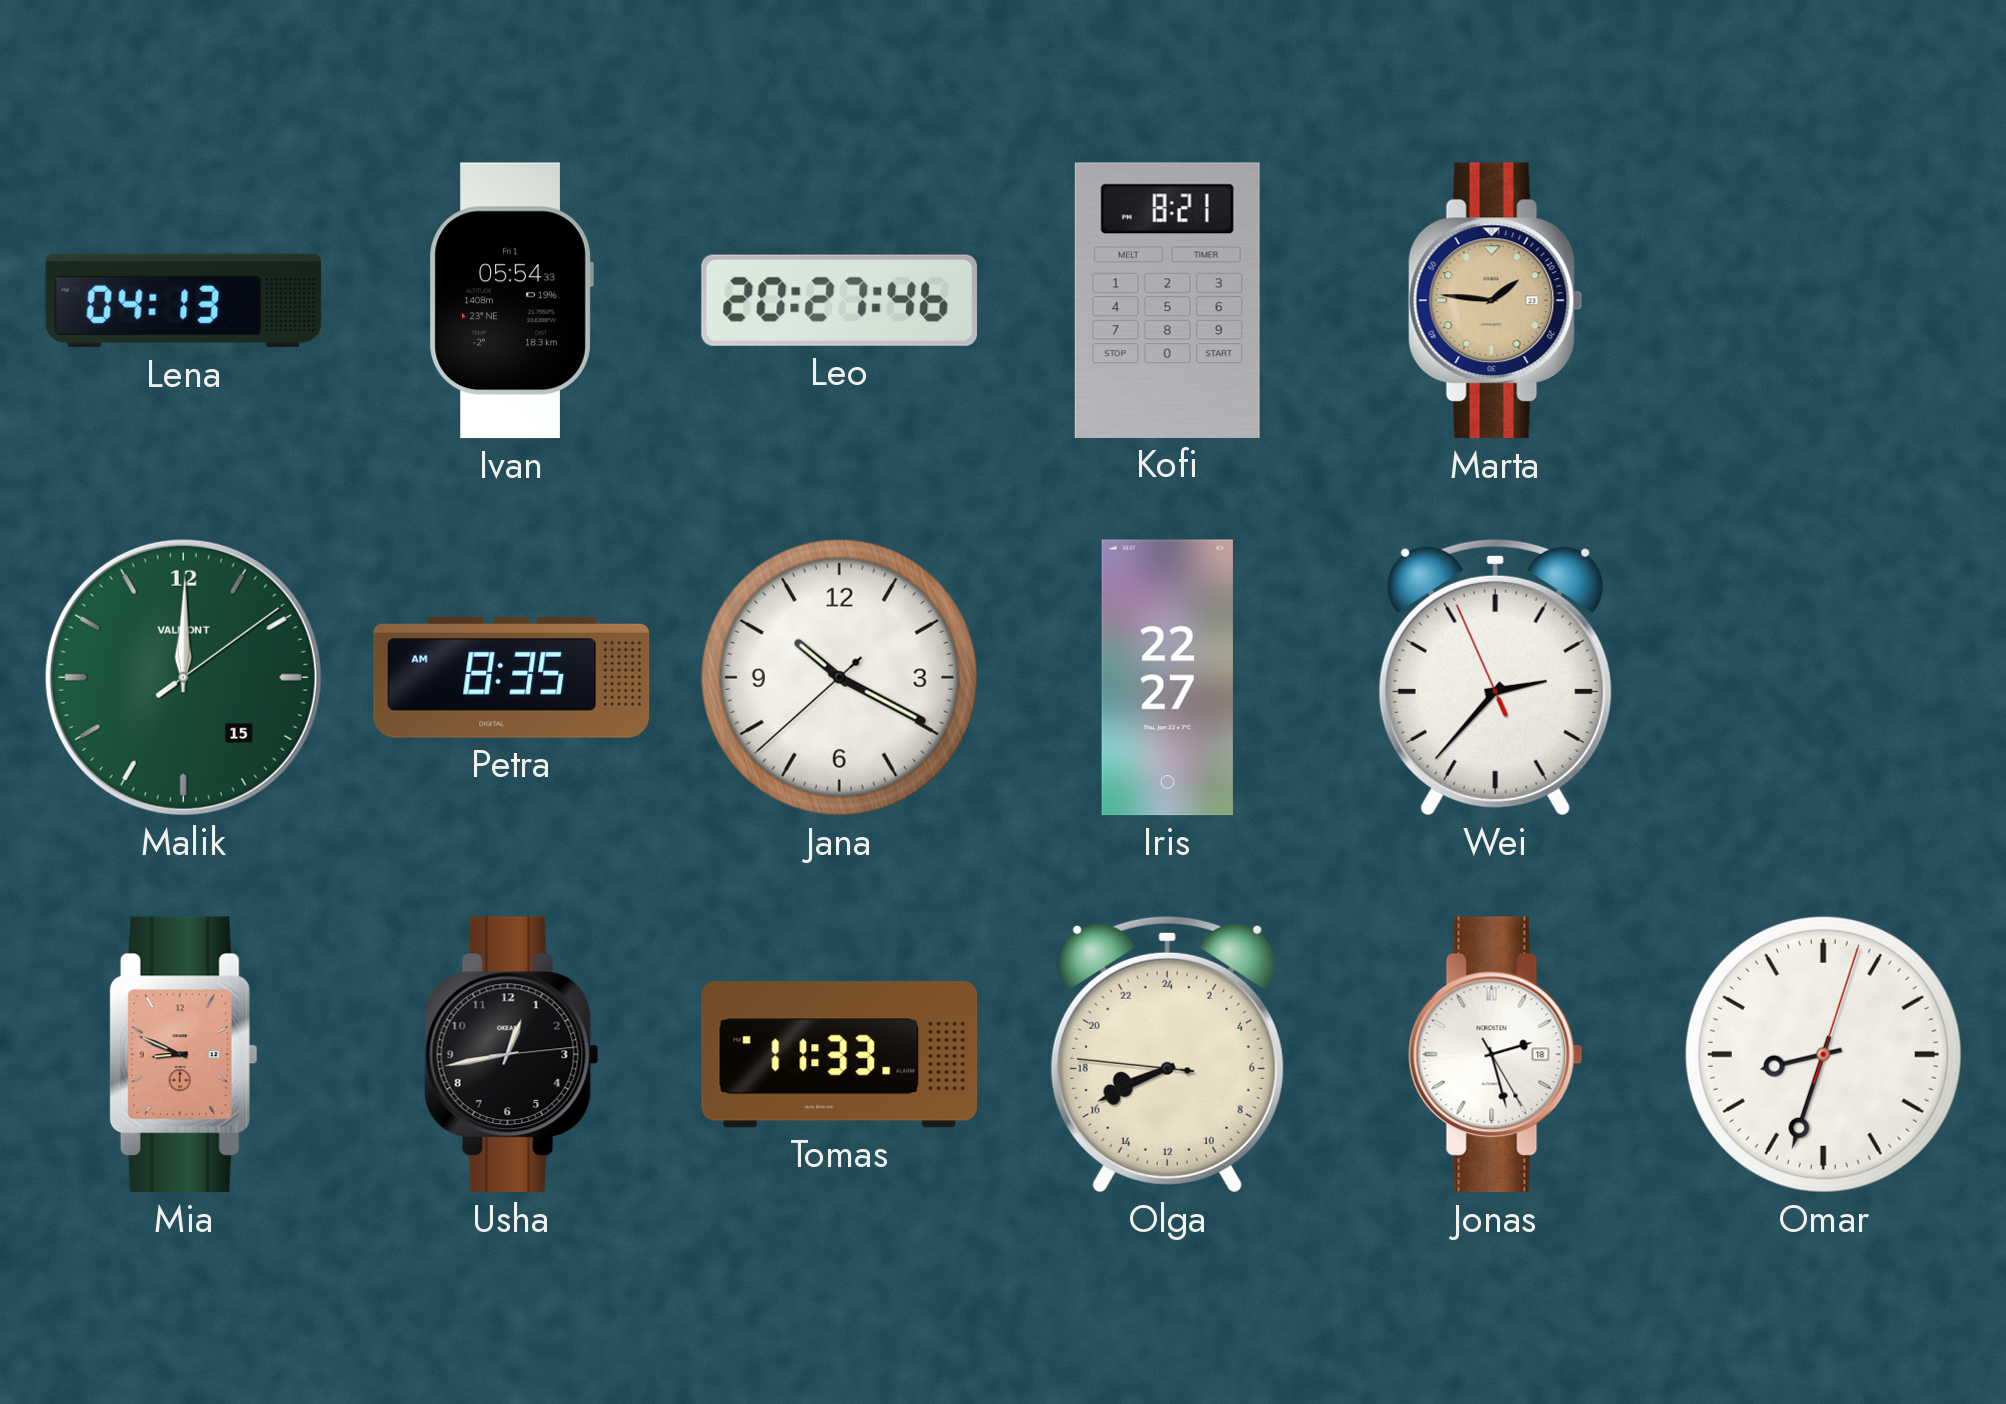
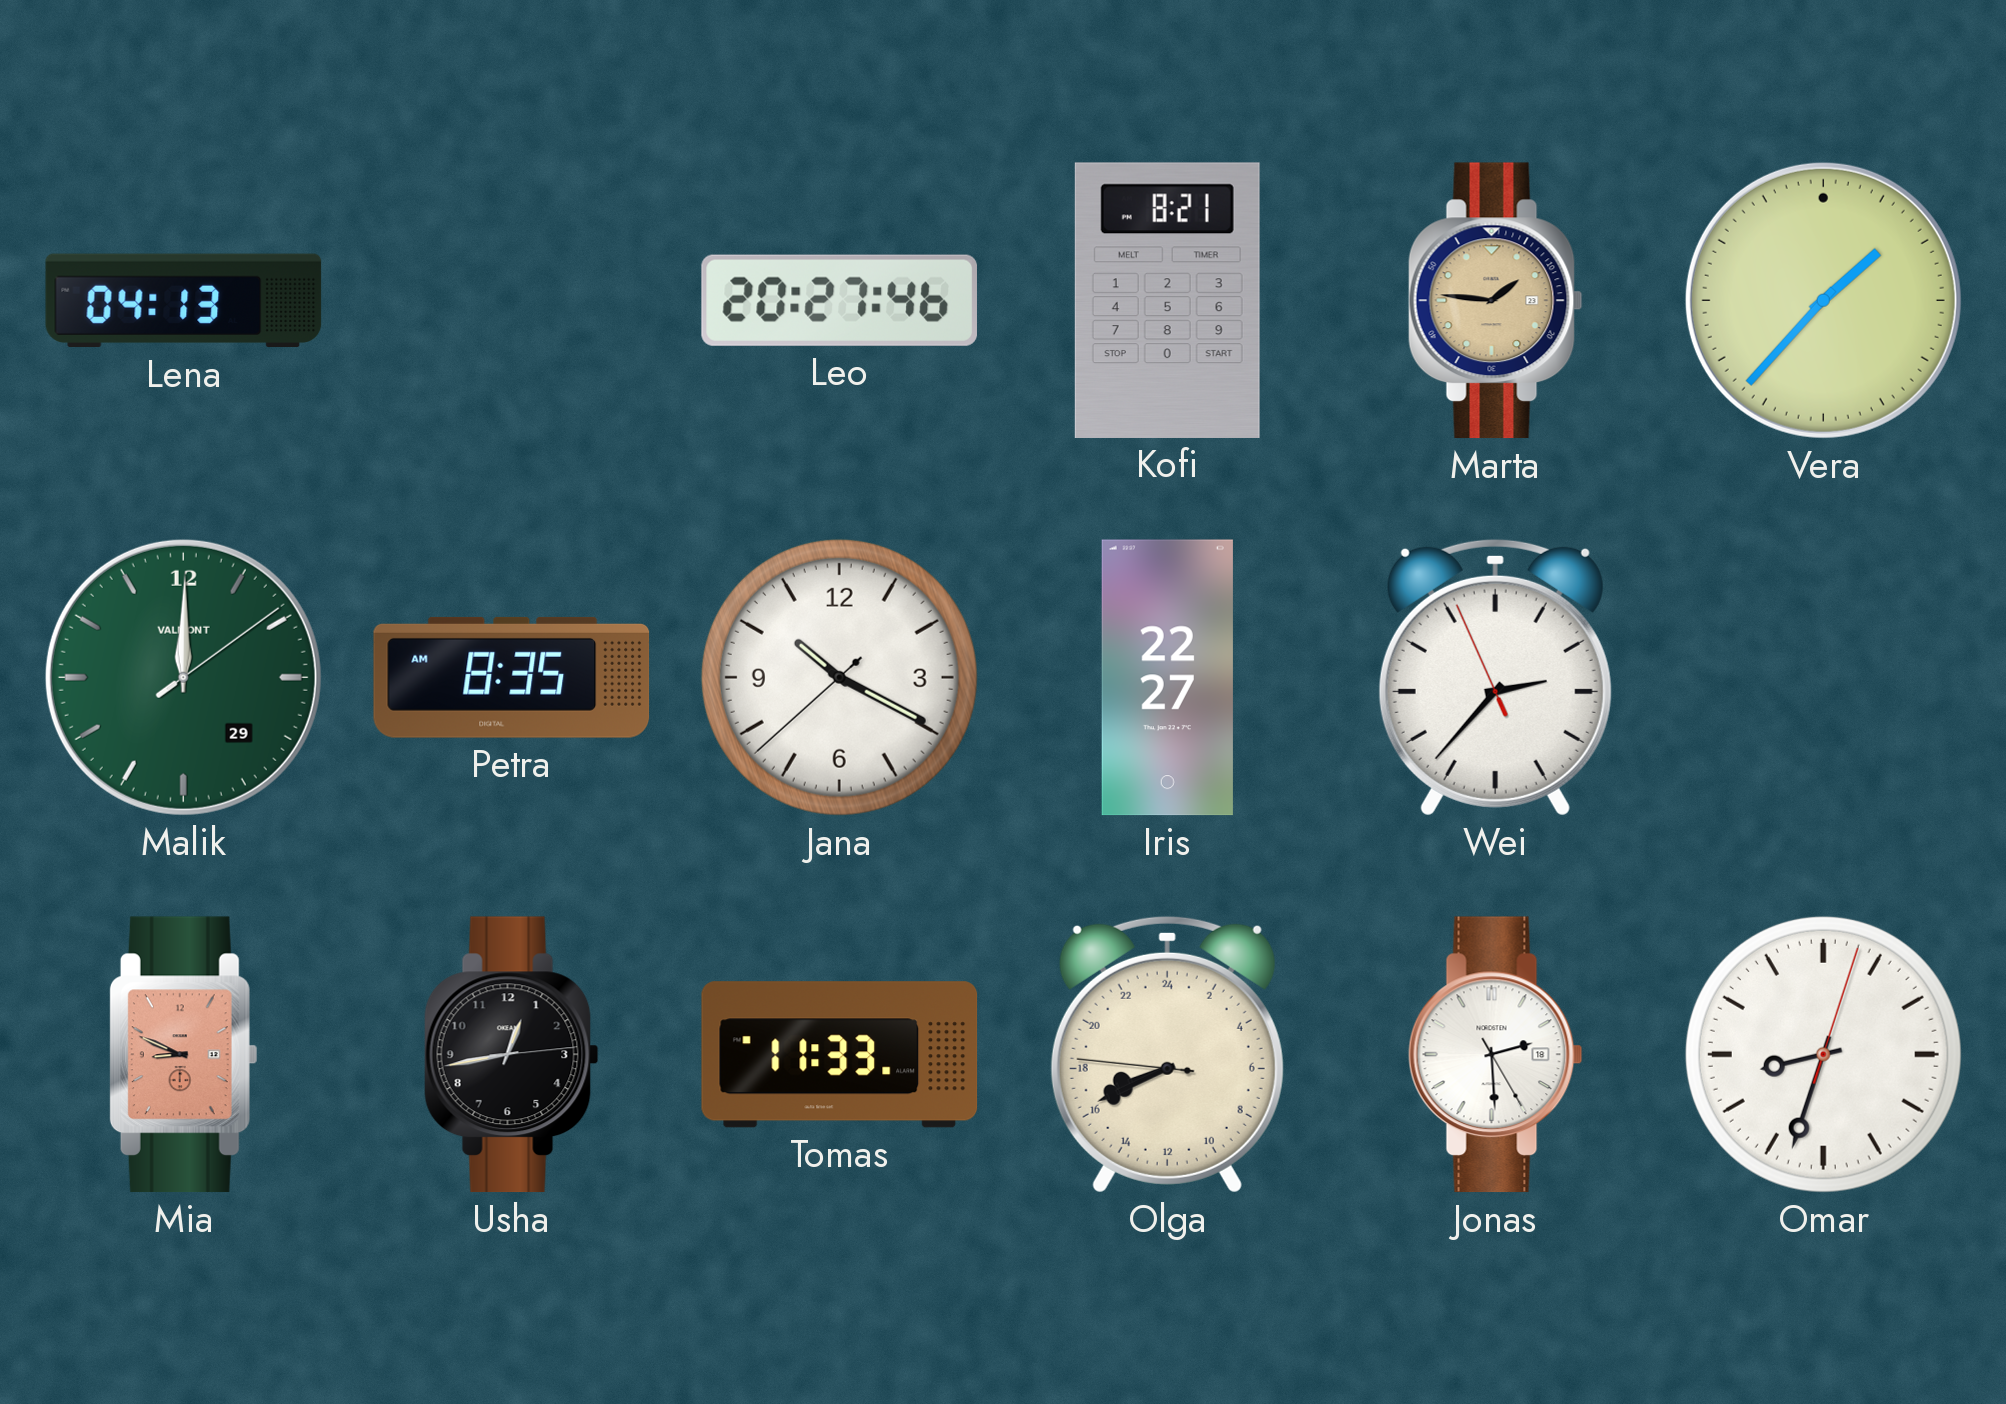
Ivan: 05:54 -> none (511, 301)
Vera: none -> 1:37 (1823, 300)
Malik date: 15 -> 29 (183, 677)
Jonas: 2:27 -> 2:29 (1495, 1055)
